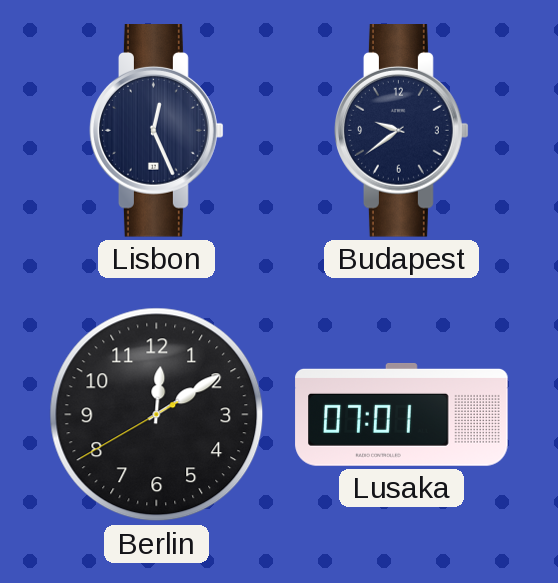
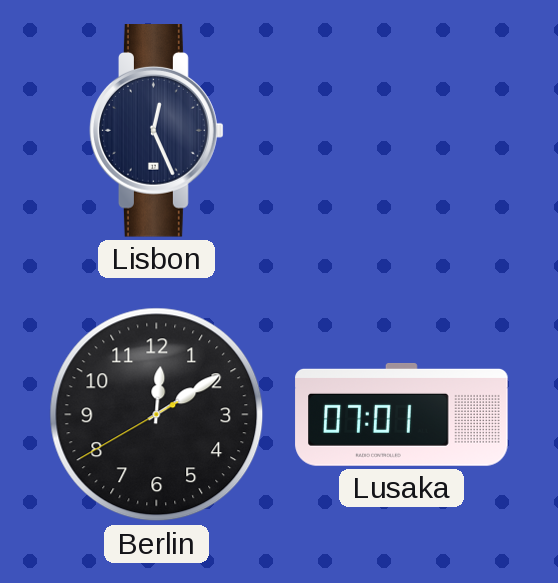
Budapest: 9:39 -> none (402, 131)
